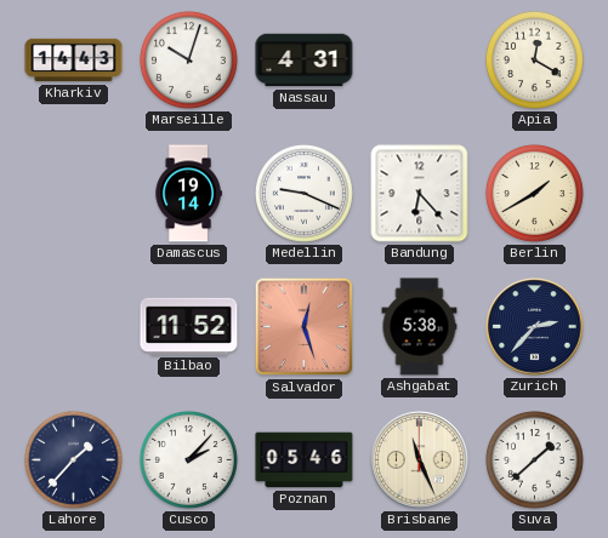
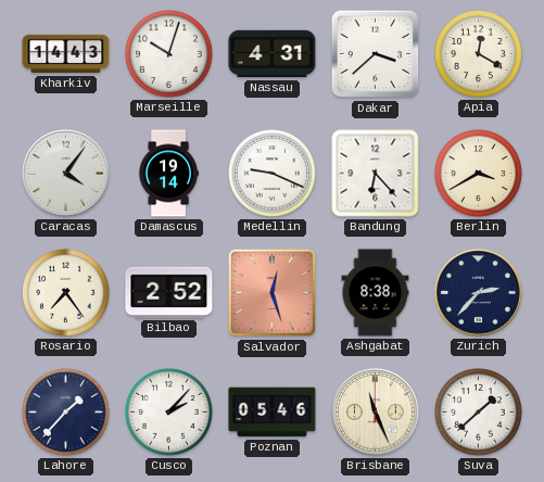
Dakar: none -> 3:38 (376, 54)
Caracas: none -> 4:06 (66, 174)
Berlin: 1:40 -> 3:40 (478, 173)
Rosario: none -> 7:24 (65, 292)
Bilbao: 11:52 -> 2:52 (169, 292)
Ashgabat: 5:38 -> 8:38 (376, 293)
